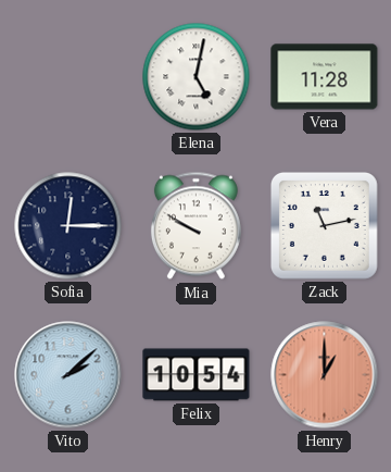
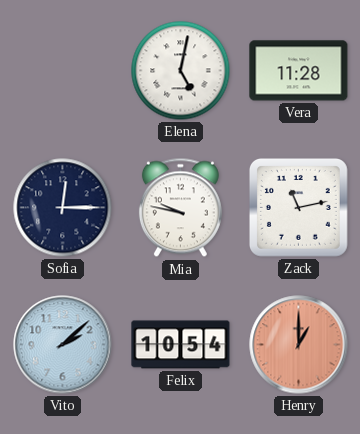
Mia: 9:50 -> 9:47 (180, 208)
